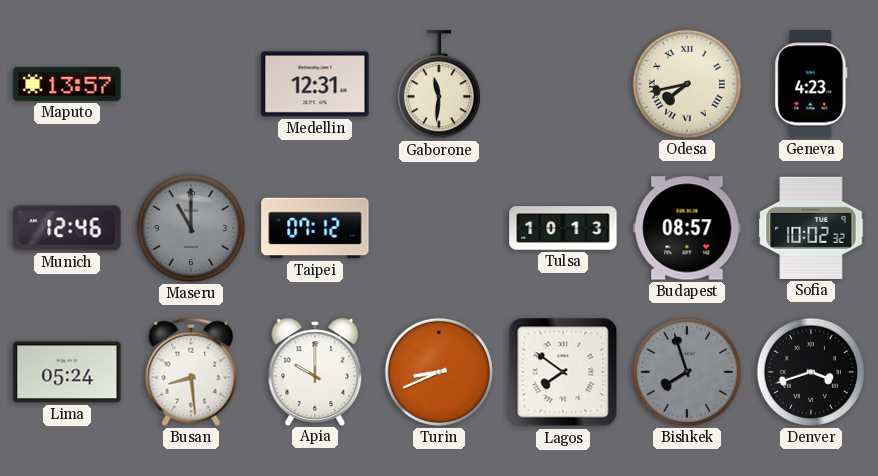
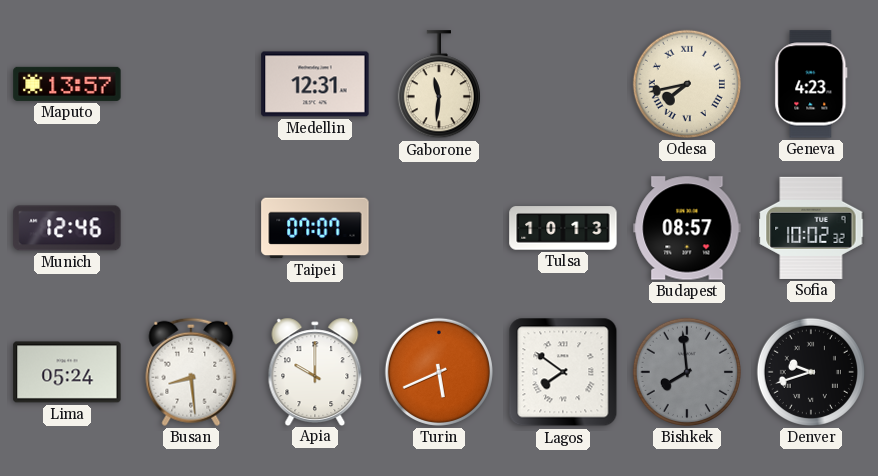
Maseru: 11:00 -> none (191, 228)
Taipei: 07:12 -> 07:07 (315, 228)
Turin: 8:41 -> 5:41 (439, 372)
Bishkek: 7:57 -> 7:59 (687, 372)
Denver: 3:42 -> 9:42 (811, 372)
